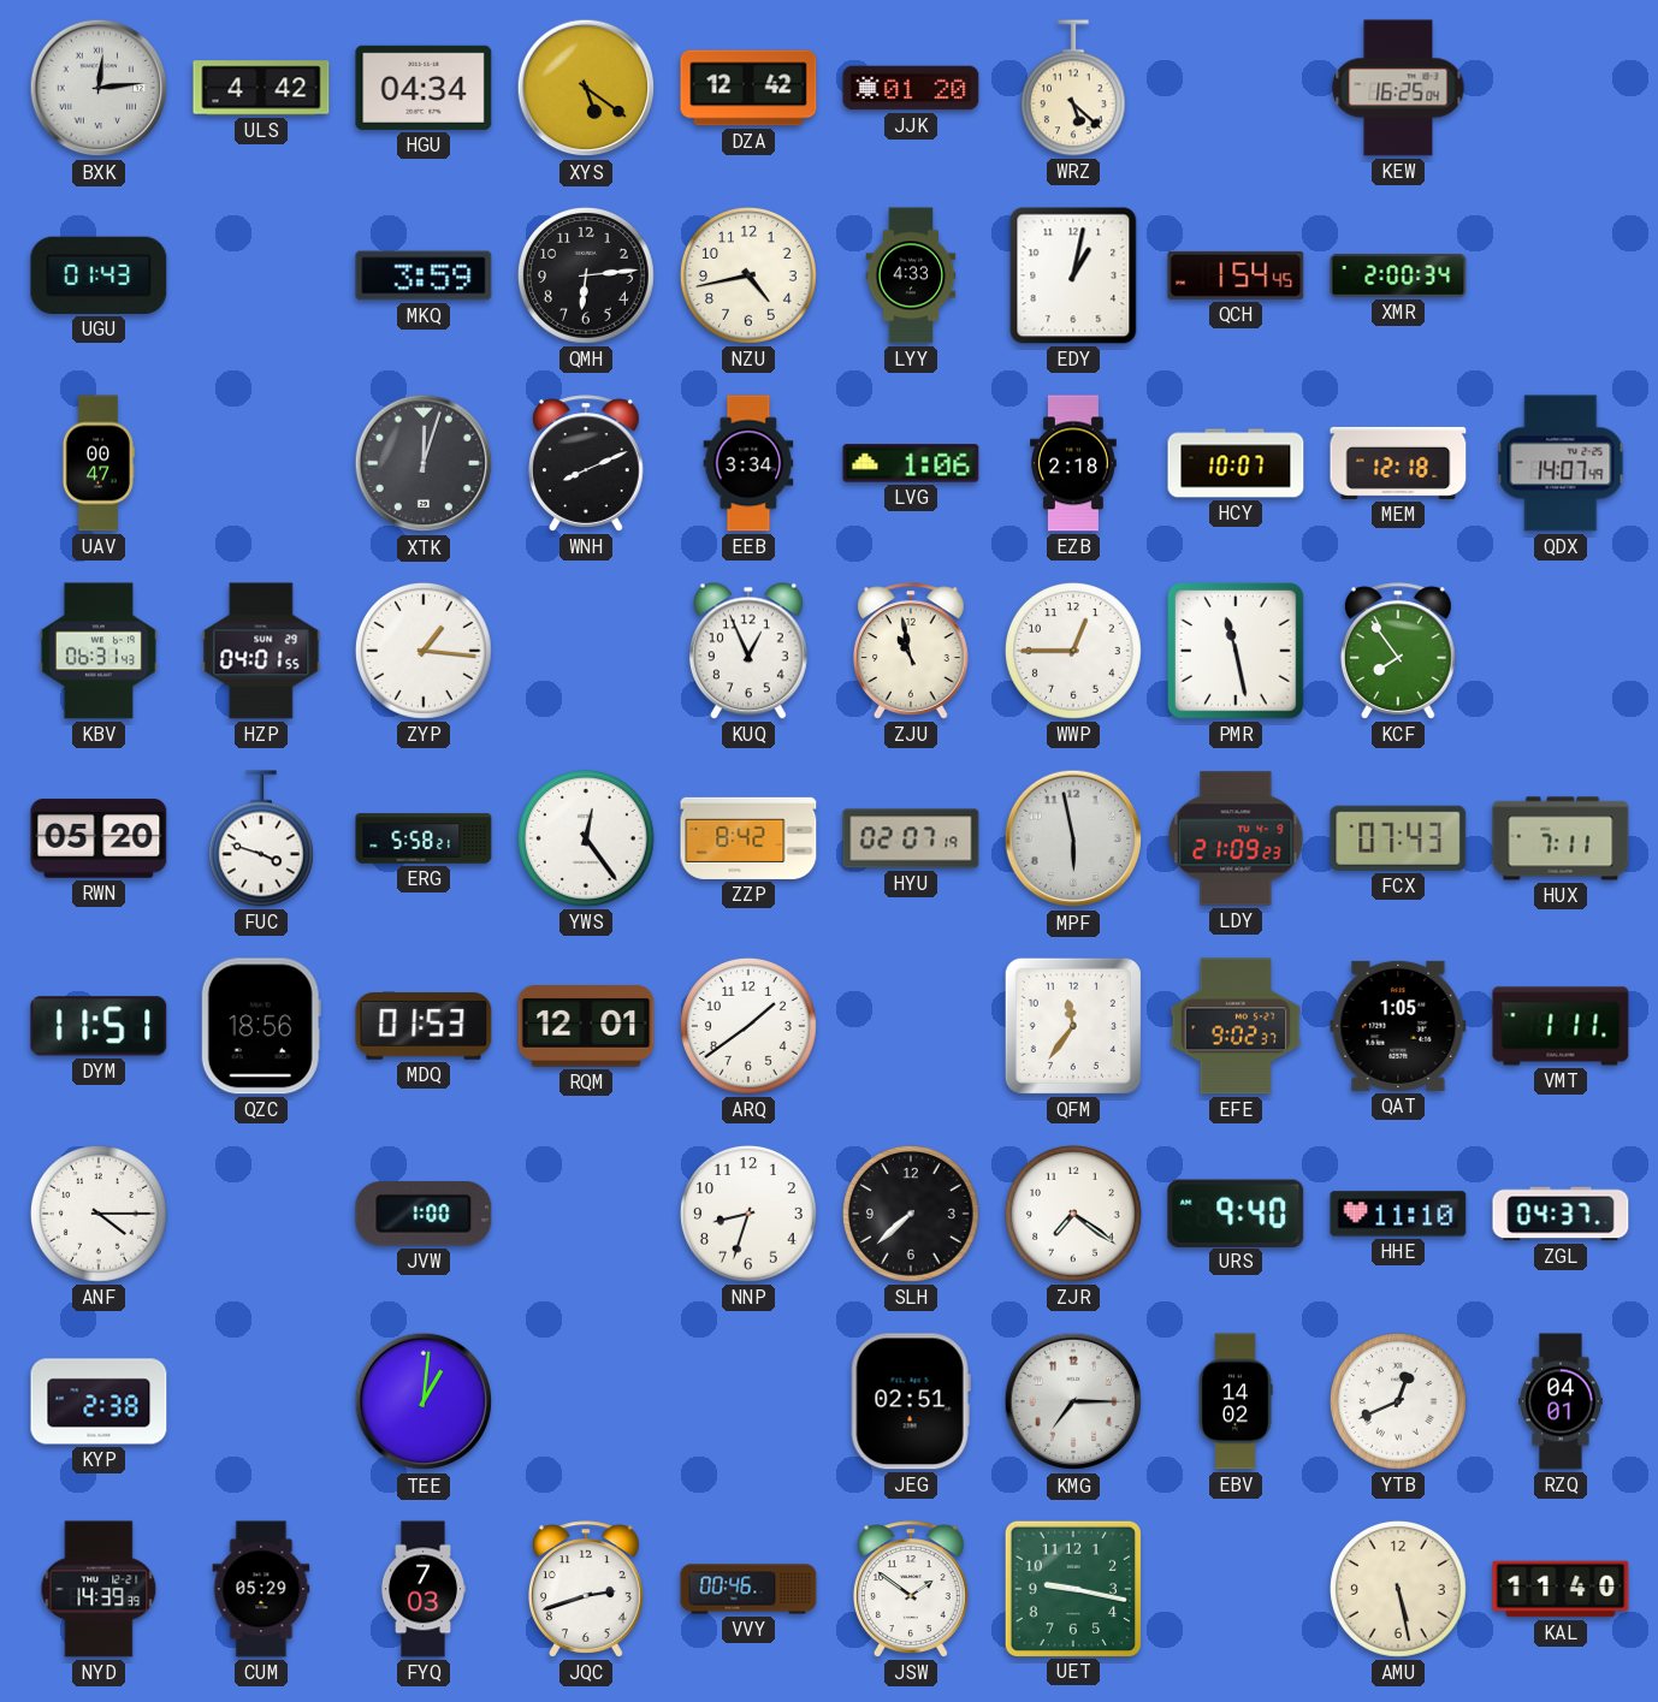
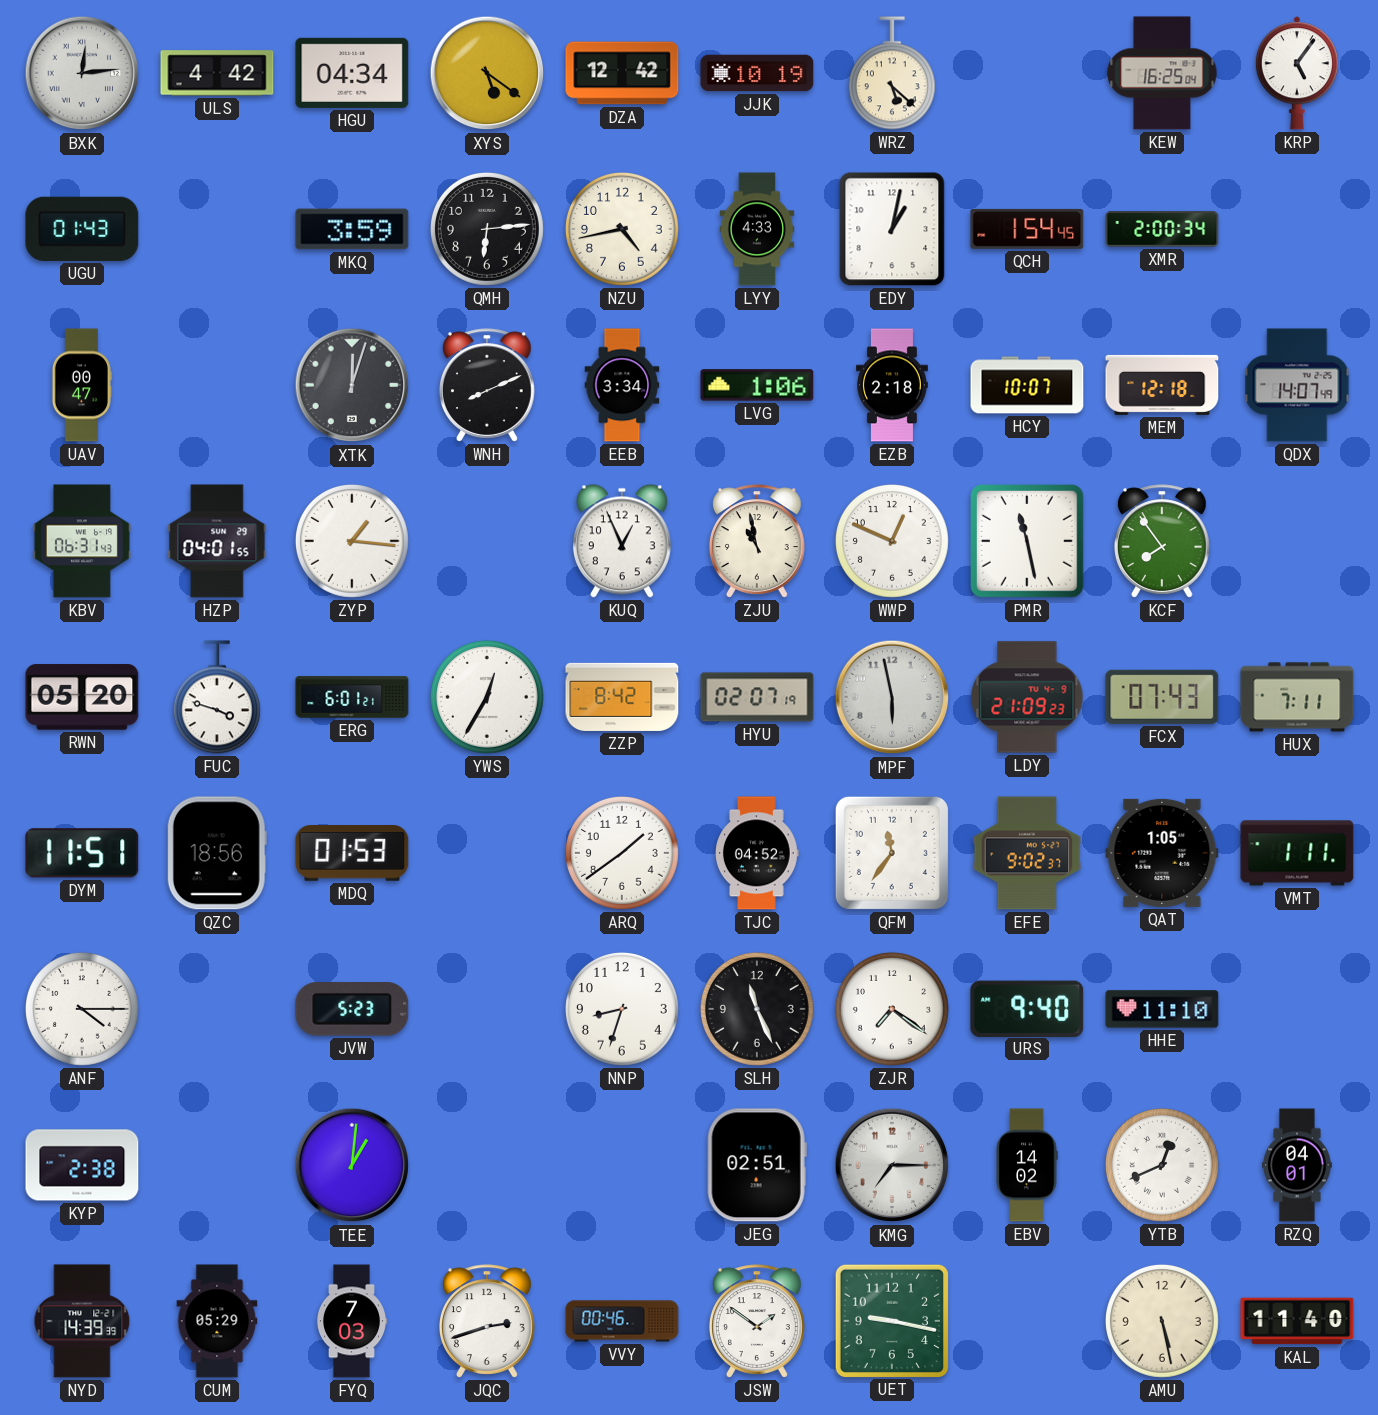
JJK: 01:20 -> 10:19 (757, 73)
KRP: none -> 5:06 (1297, 73)
WWP: 12:45 -> 12:49 (892, 541)
ERG: 5:58 -> 6:01 (352, 697)
YWS: 12:24 -> 12:35 (487, 697)
RQM: 12:01 -> none (586, 1026)
TJC: none -> 04:52 (758, 853)
JVW: 1:00 -> 5:23 (352, 1009)
SLH: 7:38 -> 11:26 (757, 1009)
ZGL: 04:37 -> none (1561, 1214)
